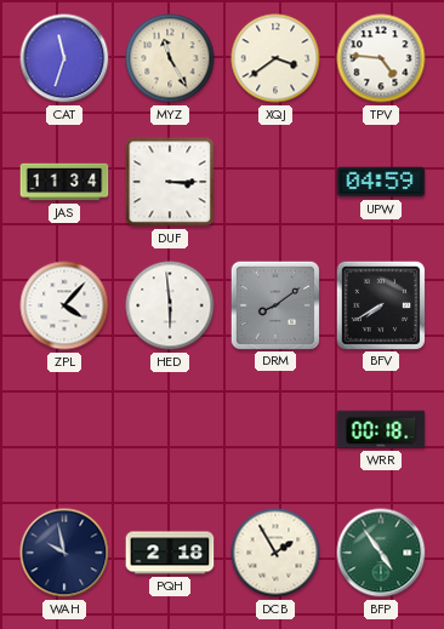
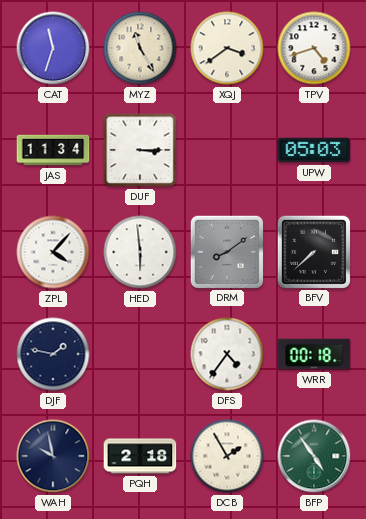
TPV: 4:46 -> 4:42 (314, 48)
UPW: 04:59 -> 05:03 (314, 150)
BFV: 7:40 -> 7:38 (313, 251)
DJF: none -> 1:47 (53, 354)
DFS: none -> 4:36 (227, 354)
